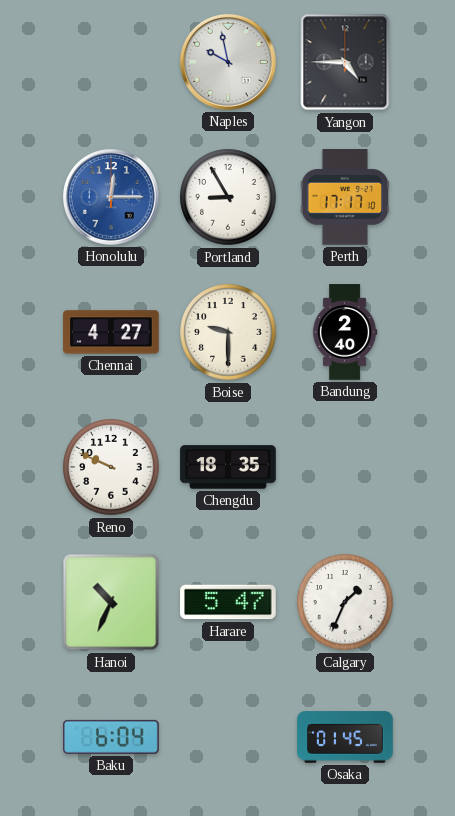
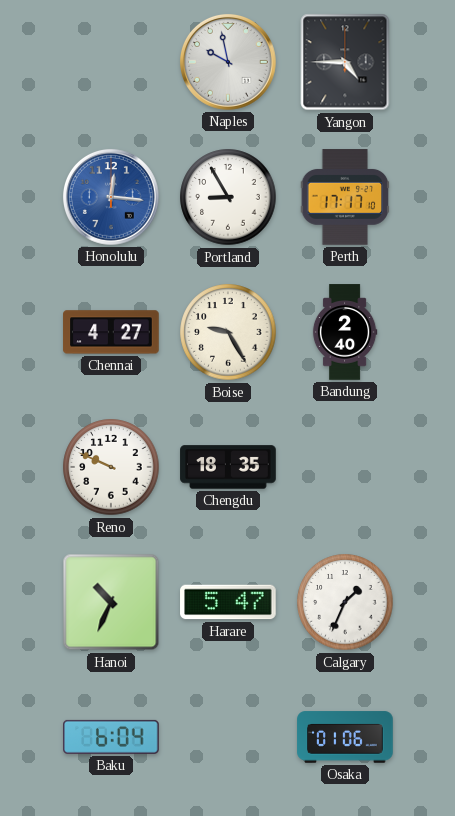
Honolulu: 12:15 -> 12:16 (111, 197)
Boise: 9:30 -> 9:25 (228, 332)
Osaka: 01:45 -> 01:06 (345, 737)
